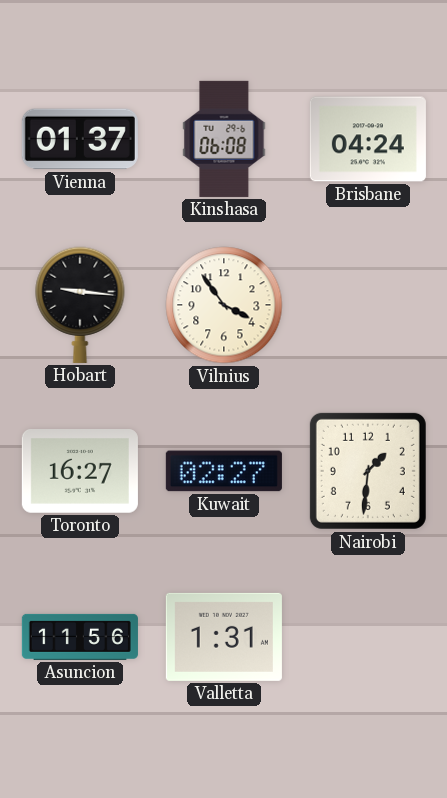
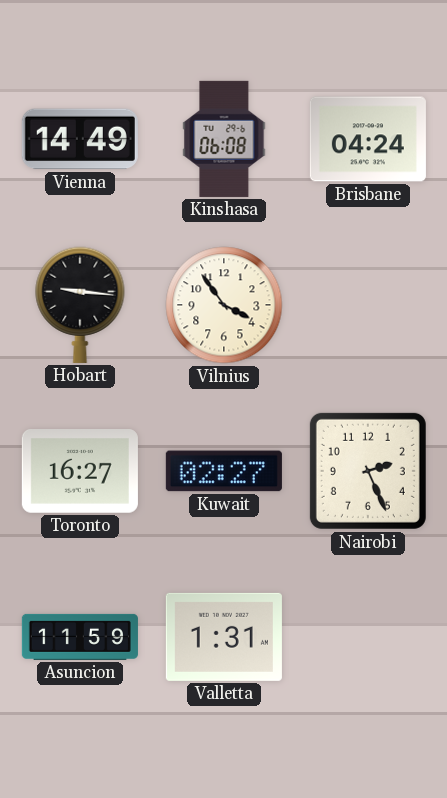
Vienna: 01:37 -> 14:49 (80, 139)
Nairobi: 1:31 -> 2:26 (368, 471)
Asuncion: 11:56 -> 11:59 (80, 637)
